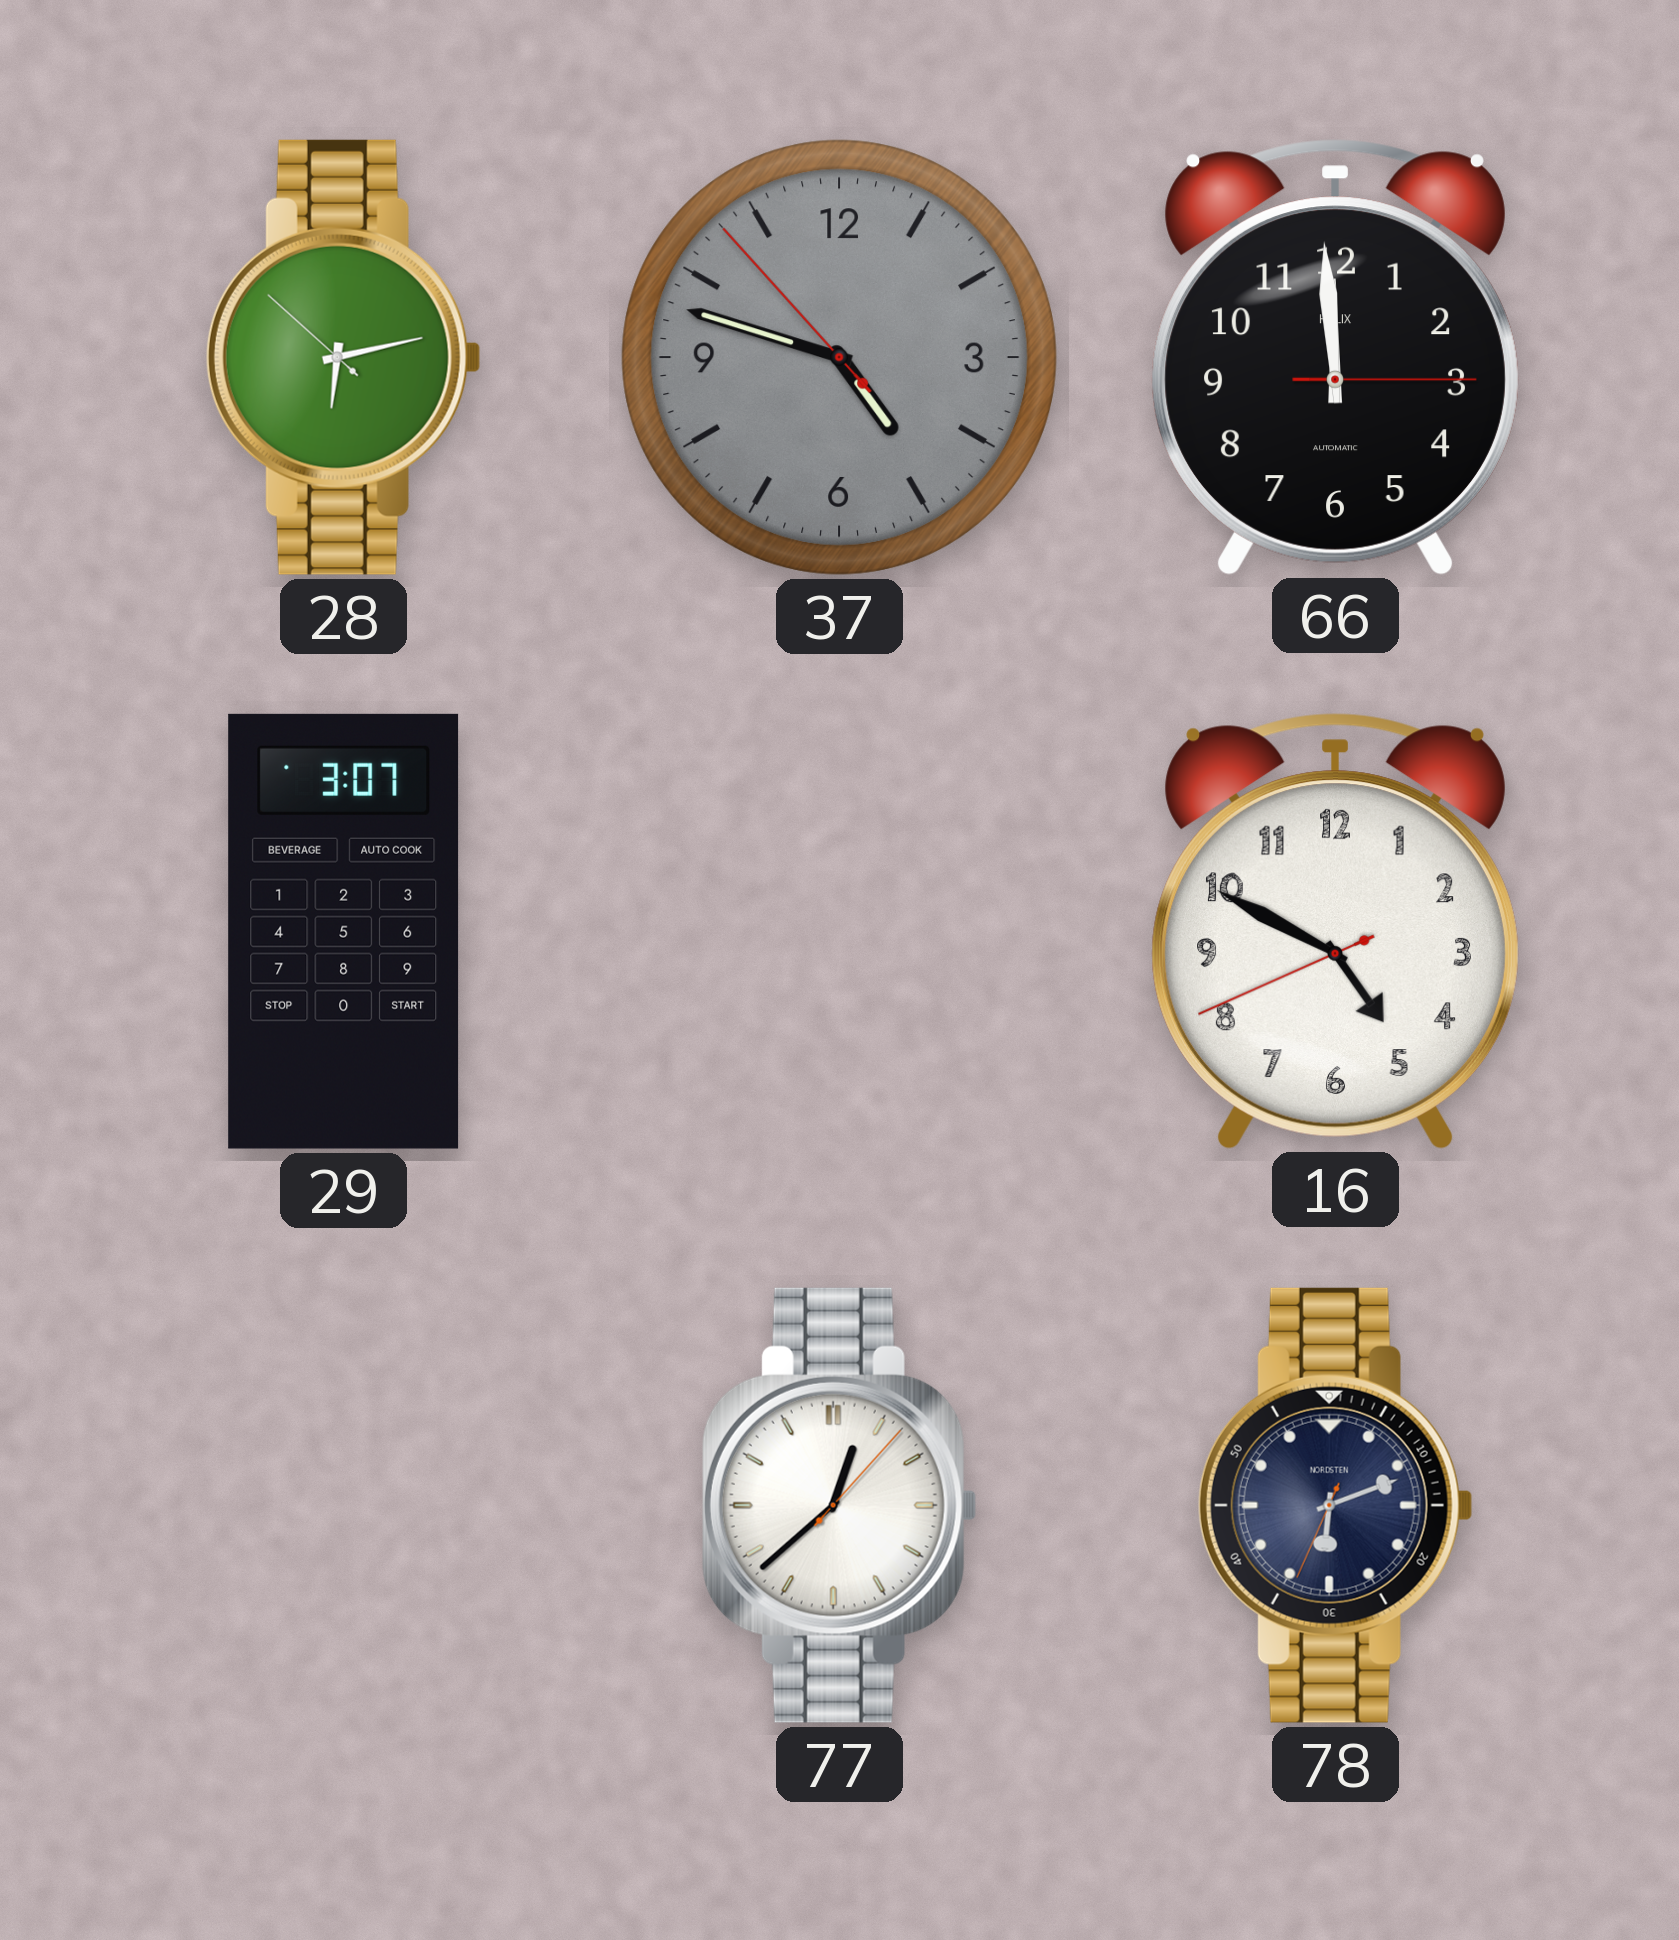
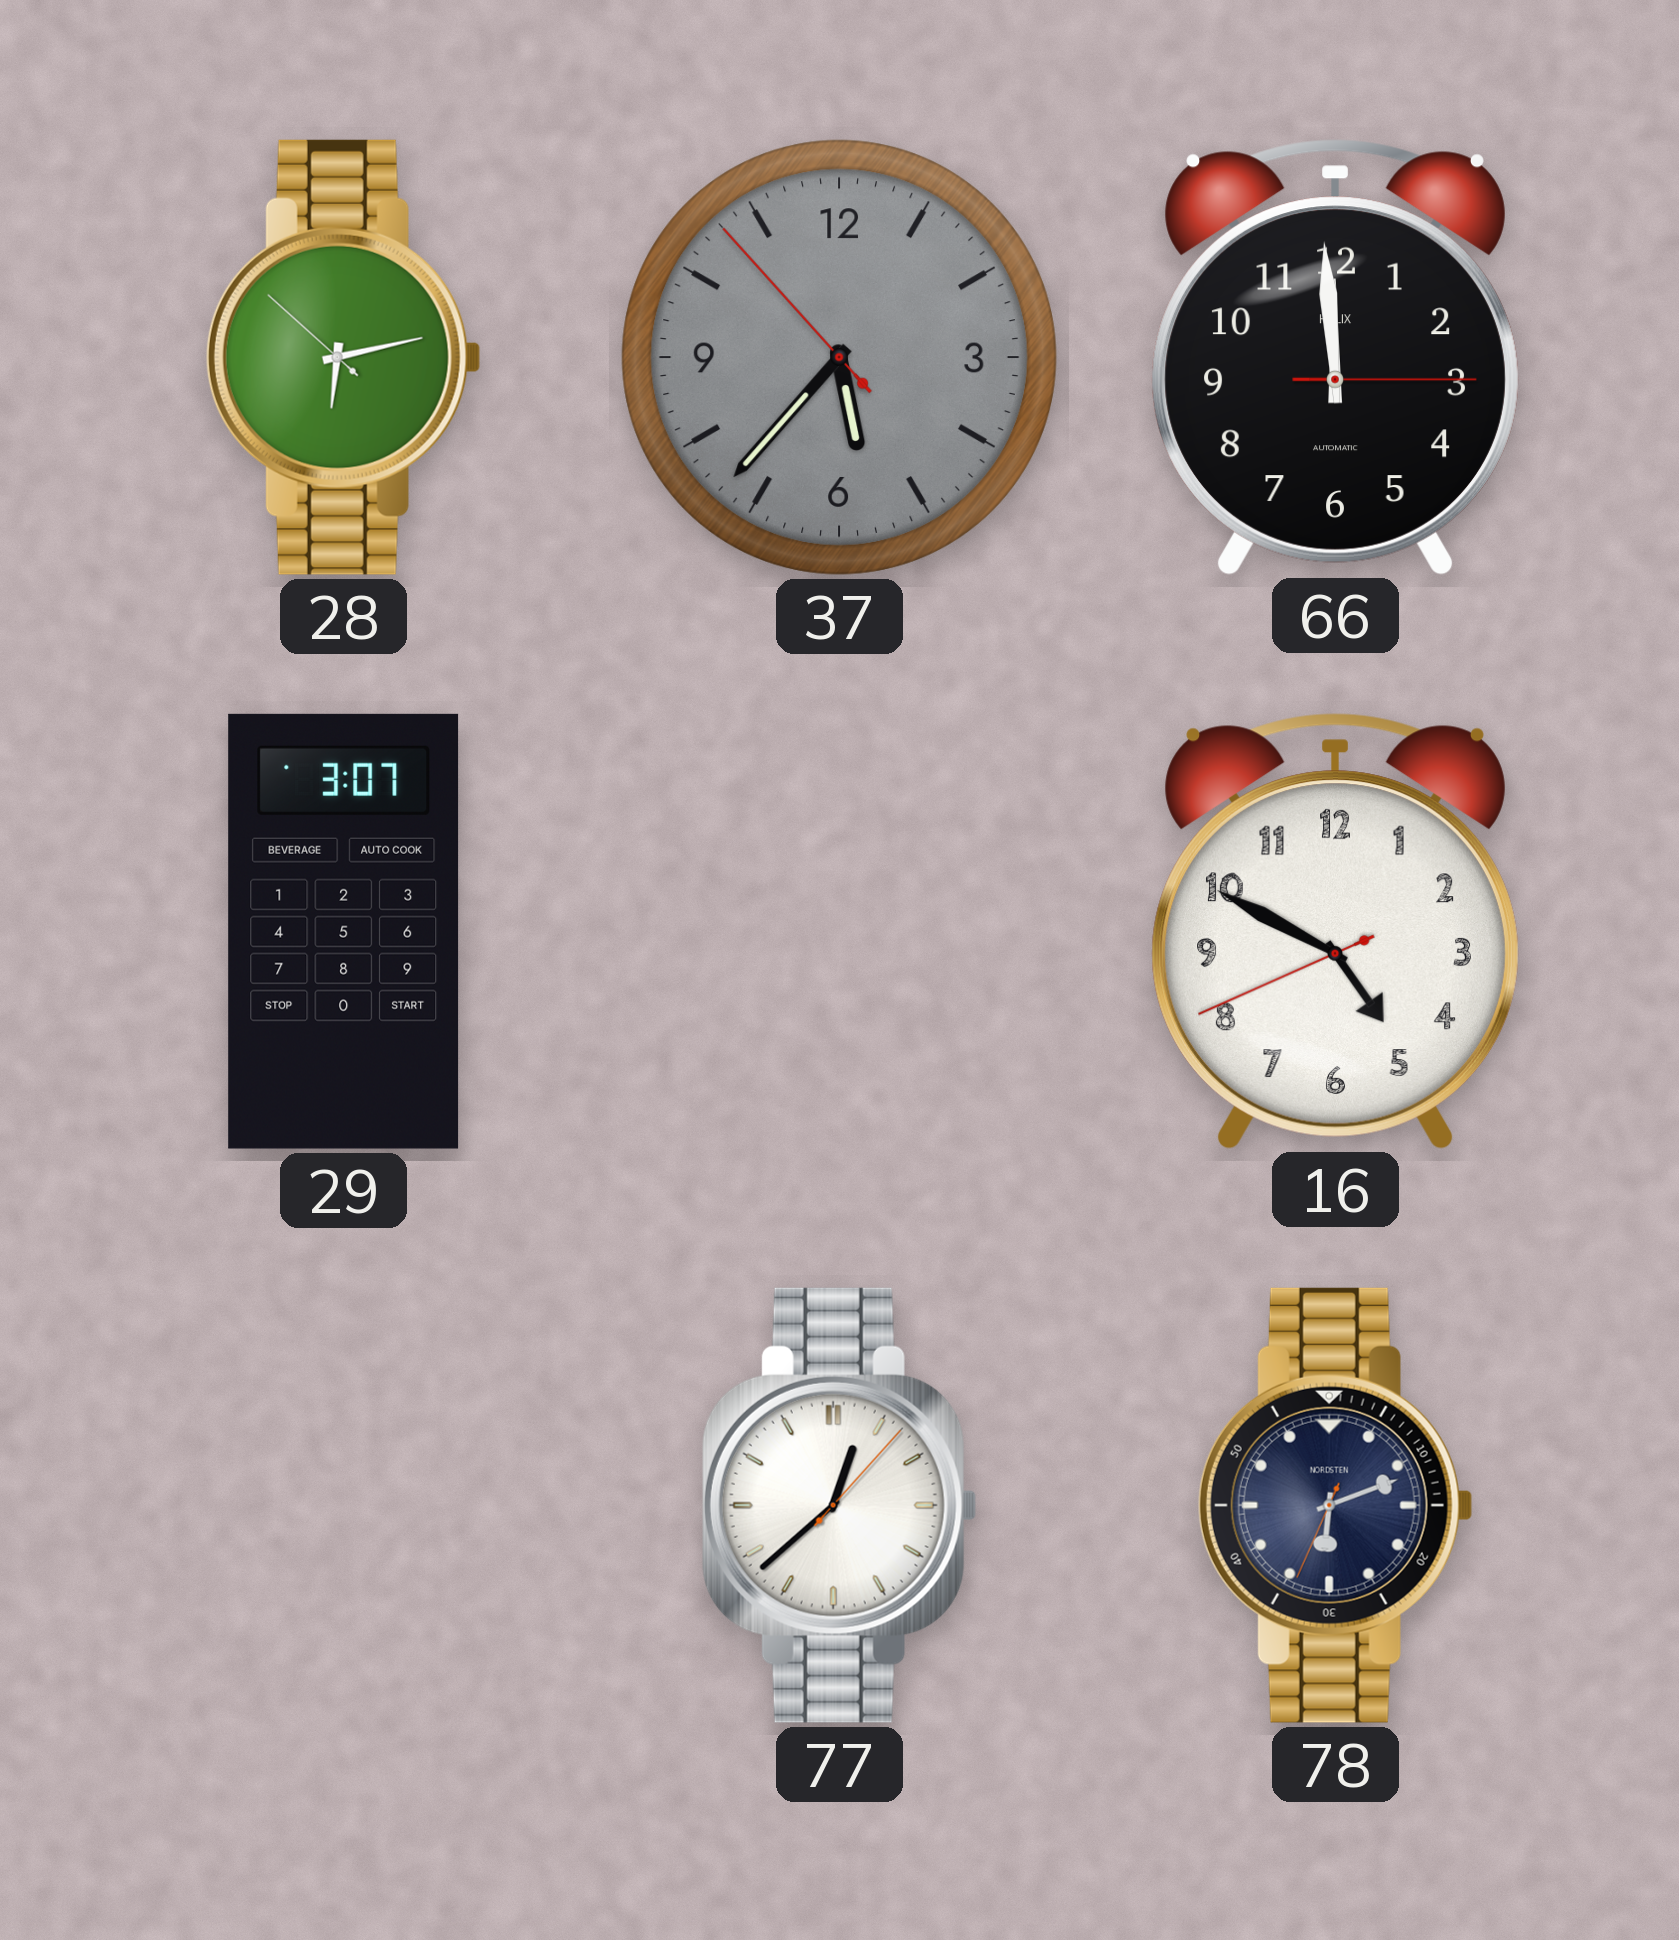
37: 4:47 -> 5:36 (839, 357)
